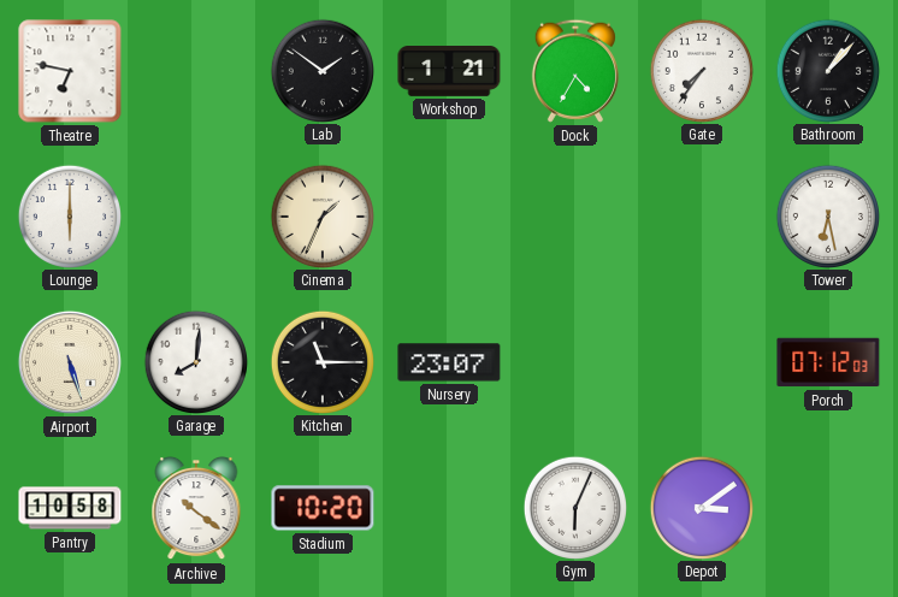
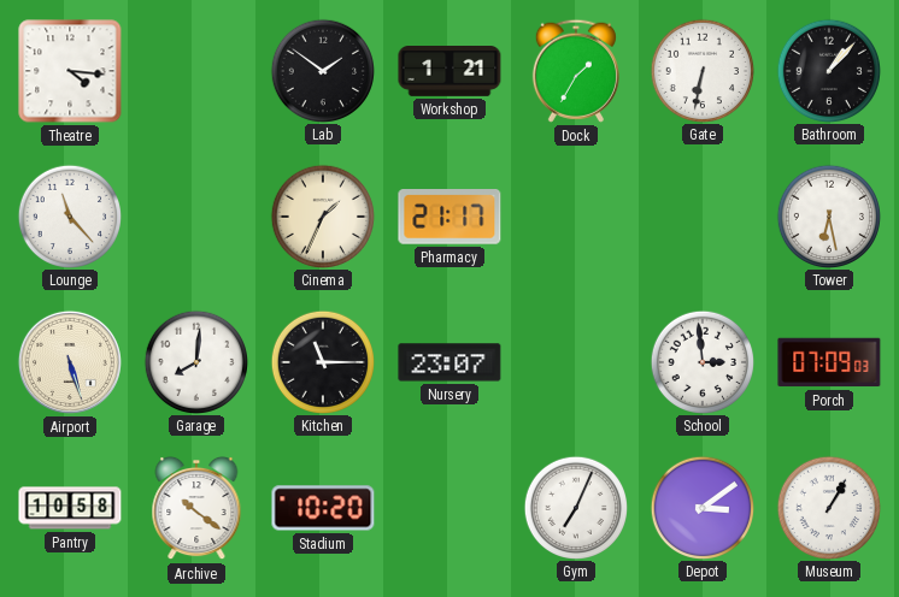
Theatre: 6:47 -> 4:16 (70, 71)
Dock: 4:35 -> 1:35 (576, 71)
Gate: 7:36 -> 6:32 (701, 70)
Lounge: 6:00 -> 11:23 (69, 215)
Pharmacy: none -> 21:17 (449, 218)
School: none -> 2:59 (701, 361)
Porch: 07:12 -> 07:09 (829, 362)
Gym: 6:04 -> 7:04 (575, 507)
Museum: none -> 1:05 (828, 507)
